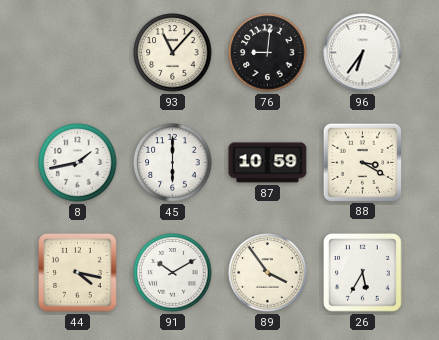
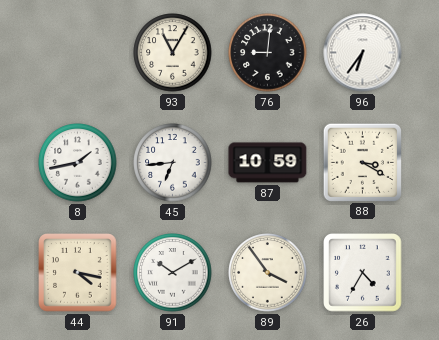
93: 11:07 -> 11:05 (173, 53)
45: 6:00 -> 6:44 (173, 163)
26: 5:35 -> 4:35 (363, 273)
